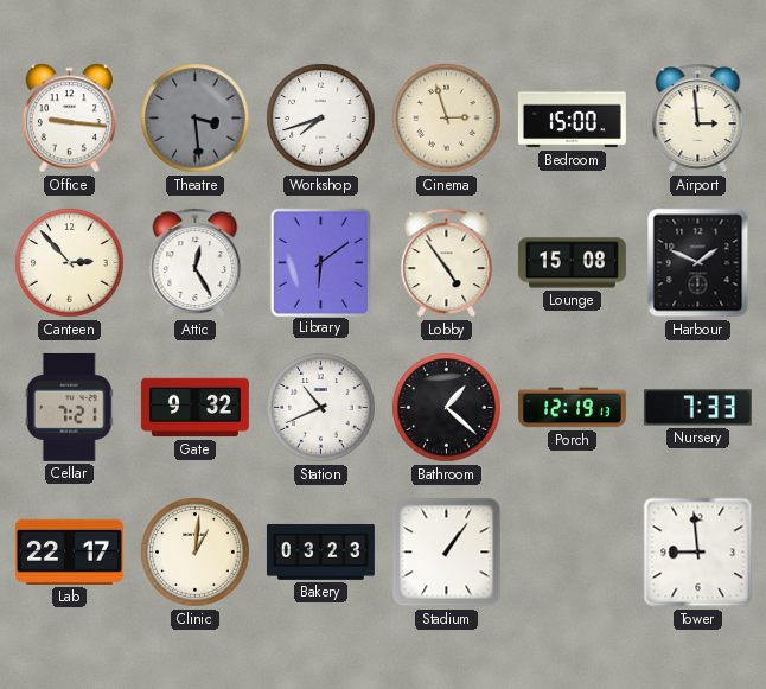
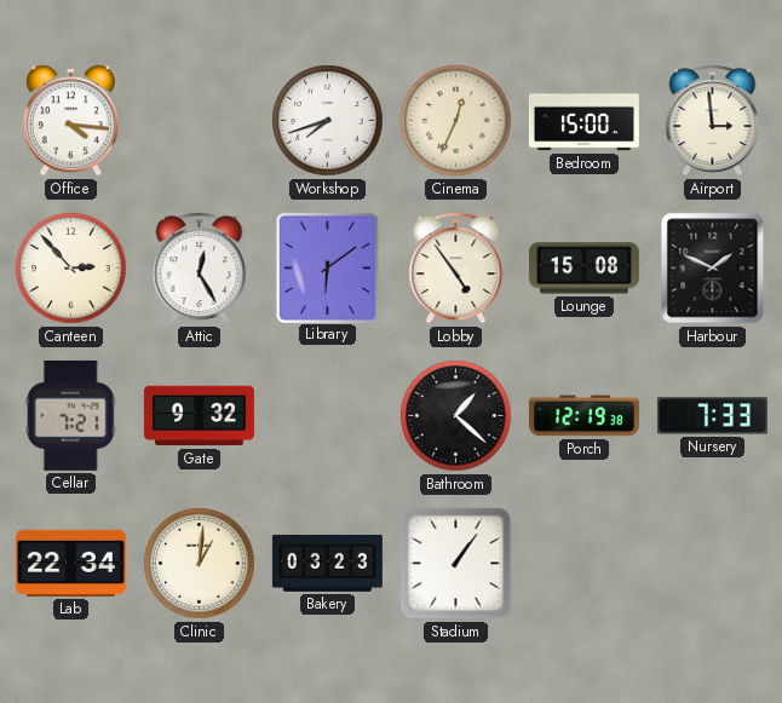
Office: 9:16 -> 4:16 (70, 121)
Theatre: 3:29 -> none (196, 119)
Cinema: 2:57 -> 12:34 (456, 121)
Station: 10:41 -> none (321, 408)
Porch: 12:19:13 -> 12:19:38 (583, 416)
Lab: 22:17 -> 22:34 (70, 563)
Tower: 8:59 -> none (698, 553)
